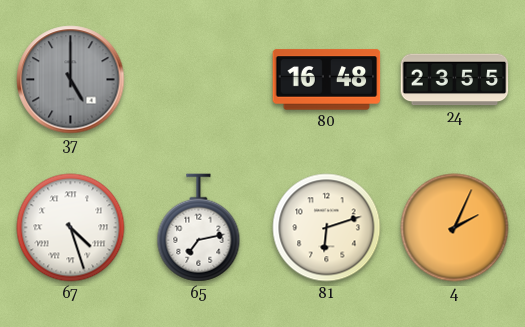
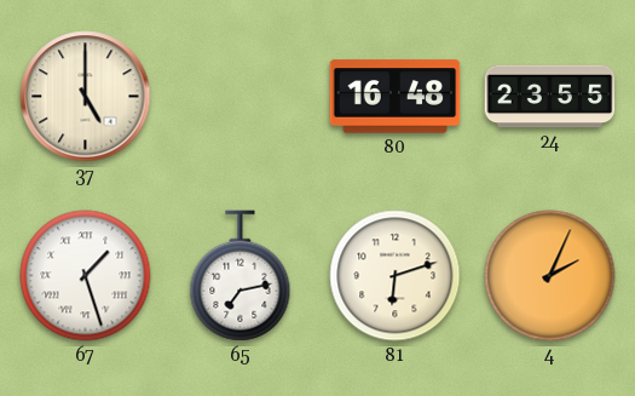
37 dial: grey -> cream (86, 97)
67: 4:27 -> 1:27 (86, 276)
